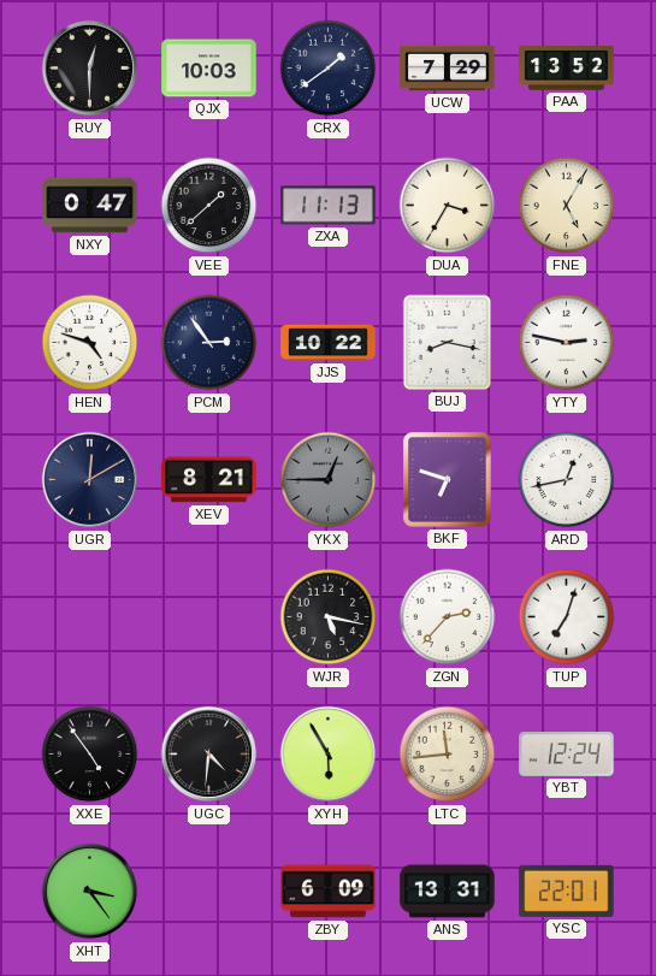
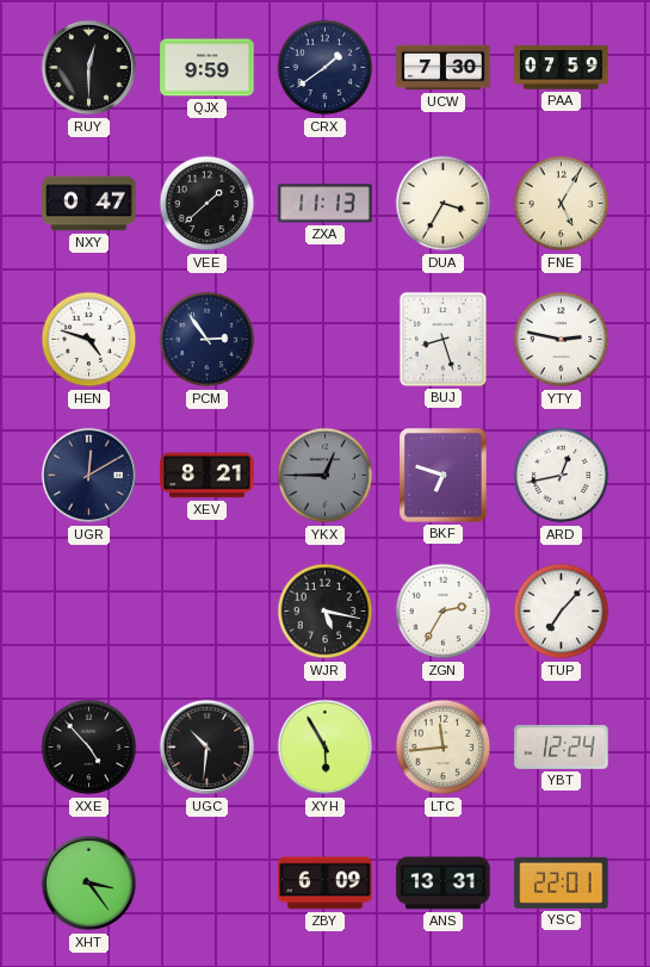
QJX: 10:03 -> 9:59 (208, 68)
UCW: 7:29 -> 7:30 (444, 68)
PAA: 13:52 -> 07:59 (562, 68)
JJS: 10:22 -> none (329, 343)
BUJ: 8:17 -> 8:27 (442, 339)
ZGN: 2:37 -> 2:35 (444, 612)
TUP: 7:03 -> 7:07 (562, 612)
XXE: 4:54 -> 4:53 (89, 748)
UGC: 4:31 -> 10:31 (208, 748)
